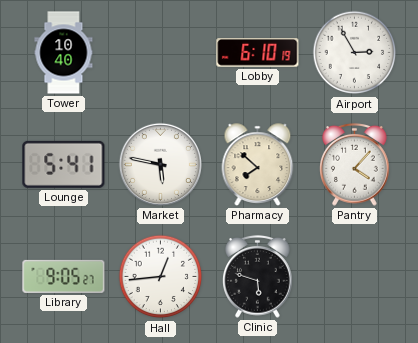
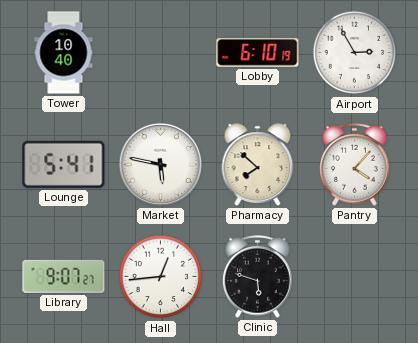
Library: 9:05 -> 9:07 (64, 276)
